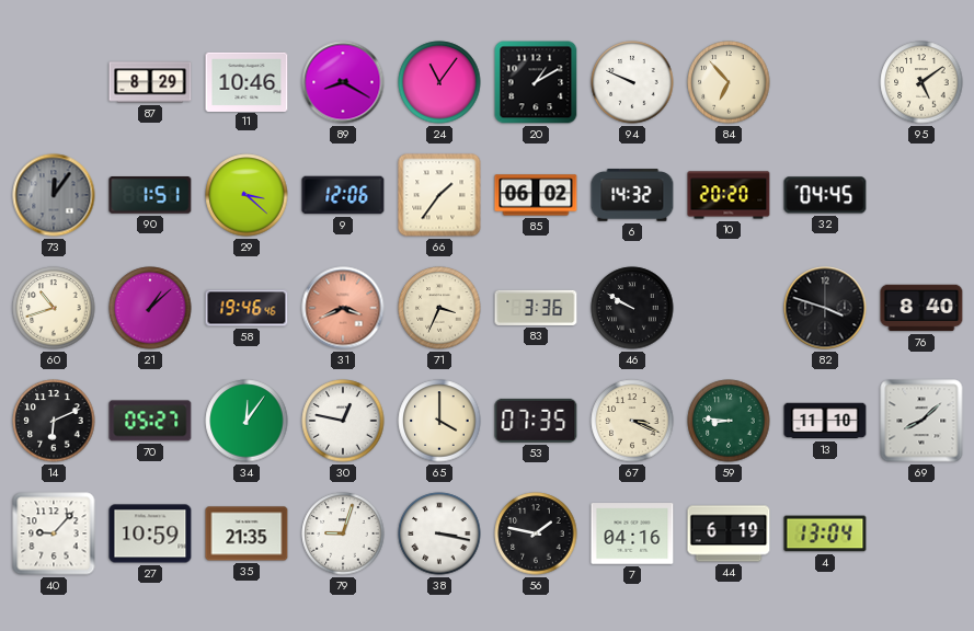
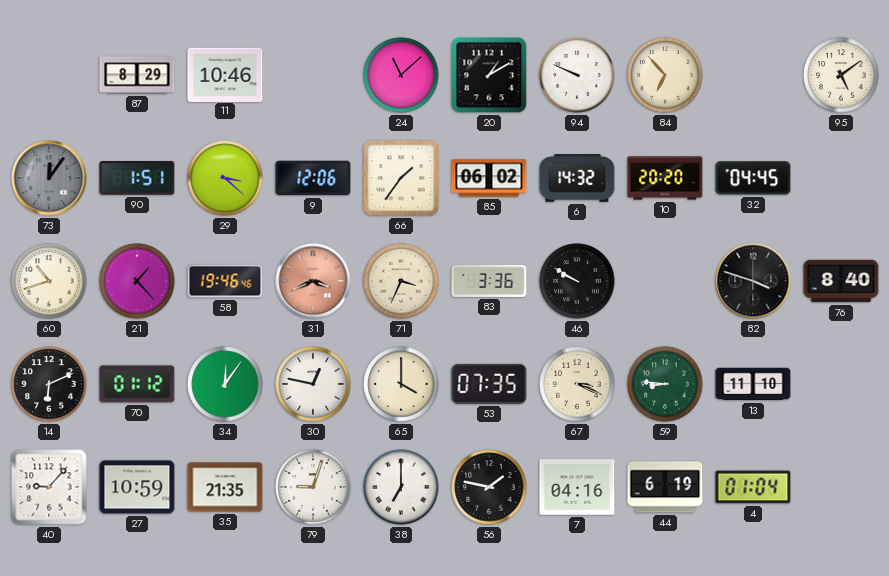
89: 8:20 -> none (343, 82)
24: 11:06 -> 11:08 (401, 75)
21: 1:08 -> 1:23 (137, 281)
70: 05:27 -> 01:12 (137, 384)
69: 8:08 -> none (921, 421)
38: 3:17 -> 7:00 (401, 487)
4: 13:04 -> 01:04 (753, 487)
